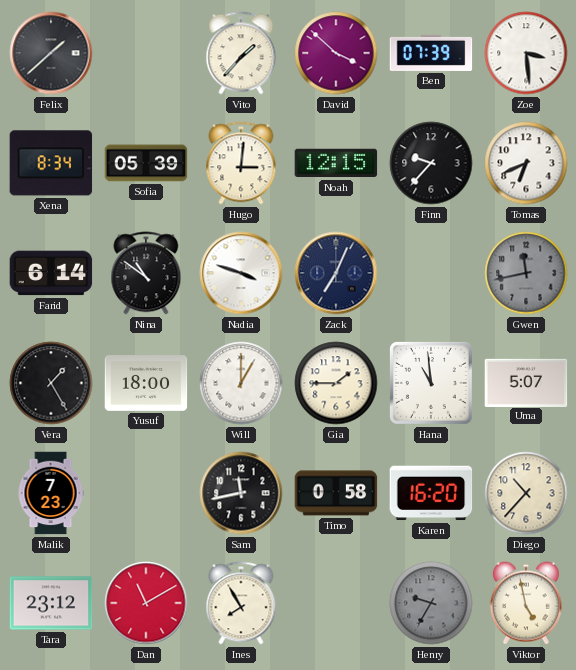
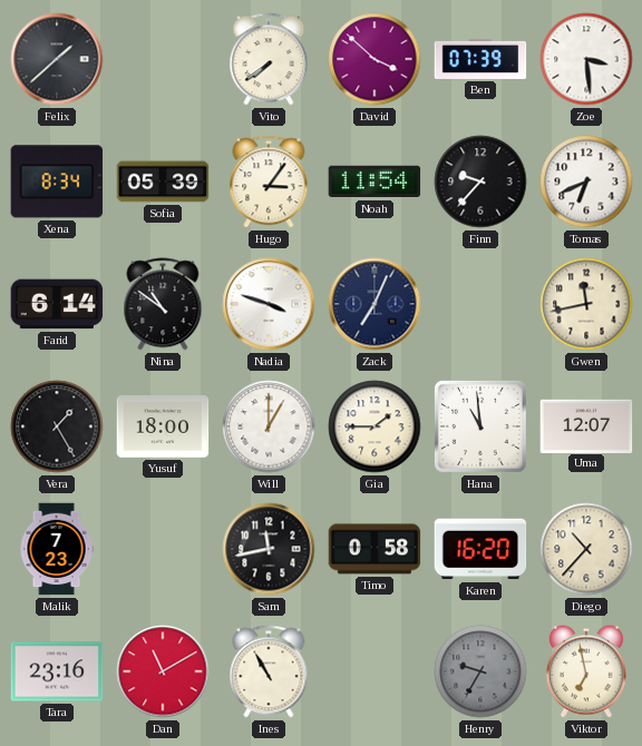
Vito: 1:37 -> 7:39 (269, 59)
Hugo: 3:01 -> 3:06 (269, 181)
Noah: 12:15 -> 11:54 (374, 181)
Gwen dial: grey -> cream (586, 304)
Uma: 5:07 -> 12:07 (586, 425)
Tara: 23:12 -> 23:16 (57, 671)
Ines: 7:55 -> 10:55 (269, 671)
Viktor: 4:58 -> 6:58 (586, 671)
